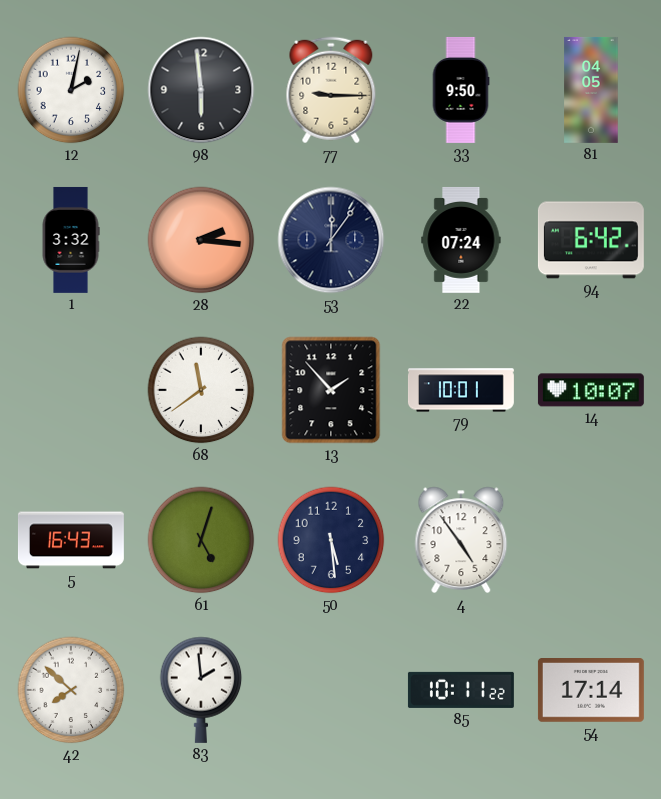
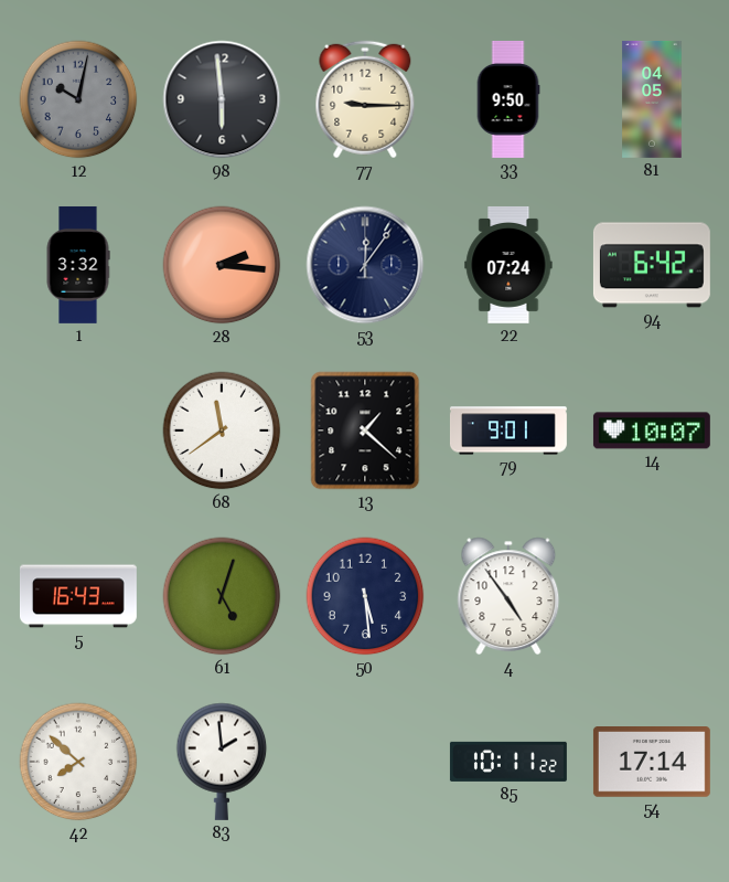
12: 2:02 -> 10:02 (78, 99)
12 dial: white -> grey (78, 99)
13: 1:53 -> 1:22 (365, 431)
79: 10:01 -> 9:01 (508, 431)
